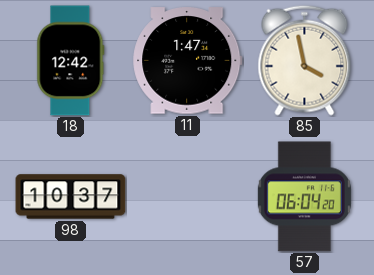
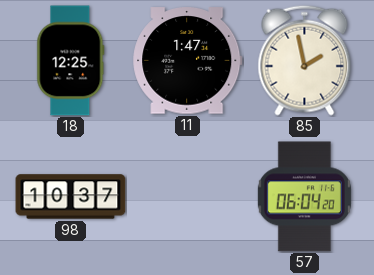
18: 12:42 -> 12:25 (71, 61)
85: 3:58 -> 1:58 (305, 60)
